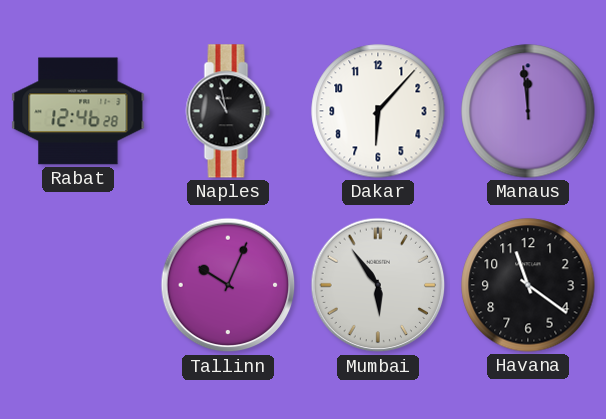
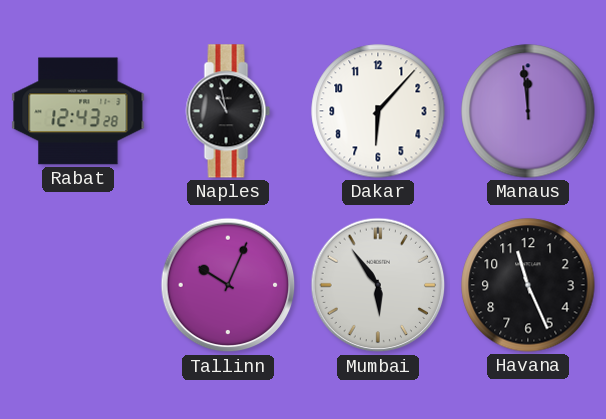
Rabat: 12:46 -> 12:43 (78, 111)
Havana: 11:21 -> 11:26 (528, 285)
